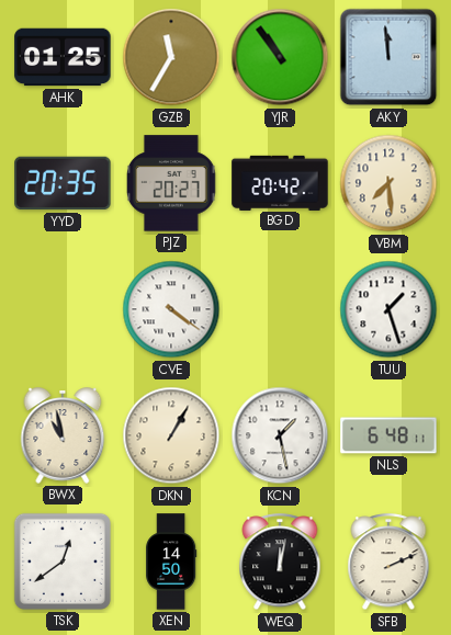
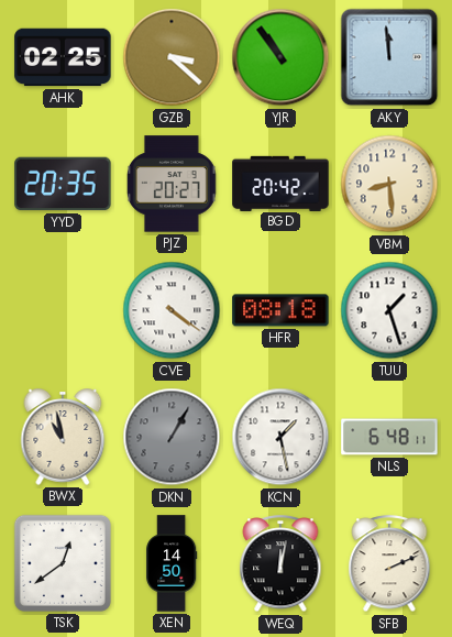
AHK: 01:25 -> 02:25 (63, 57)
GZB: 11:35 -> 3:22 (172, 57)
VBM: 7:29 -> 8:29 (389, 184)
HFR: none -> 08:18 (280, 310)
DKN dial: cream -> grey (172, 437)
